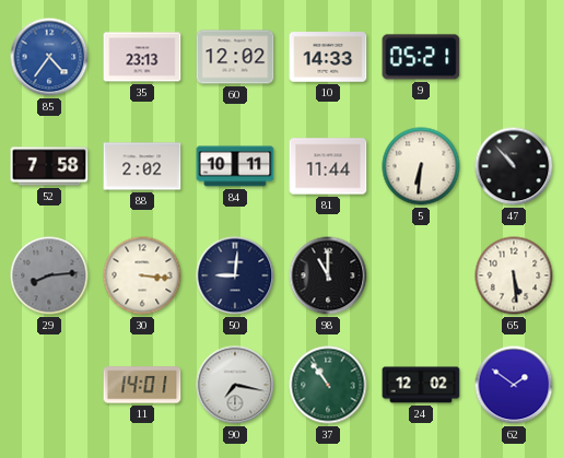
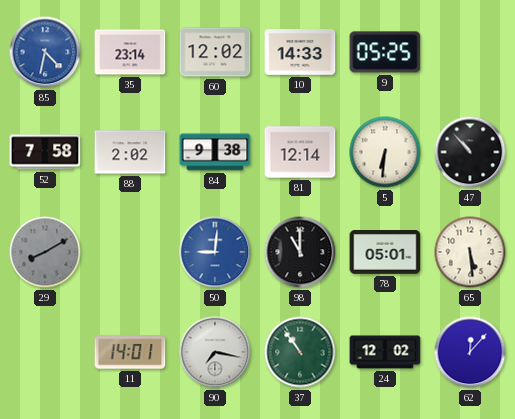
85: 4:36 -> 4:32 (45, 52)
35: 23:13 -> 23:14 (130, 52)
9: 05:21 -> 05:25 (385, 52)
84: 10:11 -> 9:38 (215, 152)
81: 11:44 -> 12:14 (300, 152)
29: 8:14 -> 8:10 (45, 252)
30: 3:16 -> none (142, 275)
50 dial: navy -> blue (215, 252)
78: none -> 05:01 (385, 252)
62: 1:51 -> 12:07 (470, 352)
